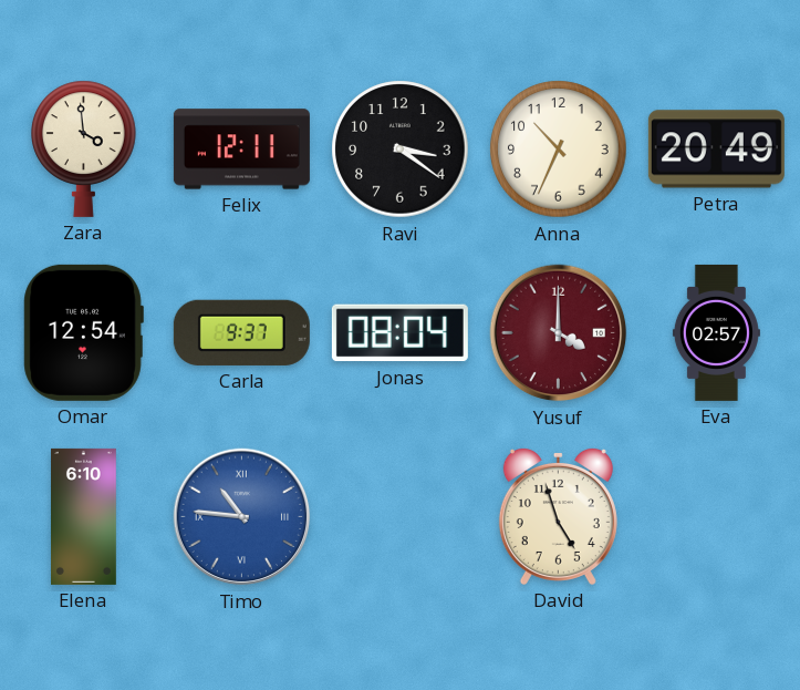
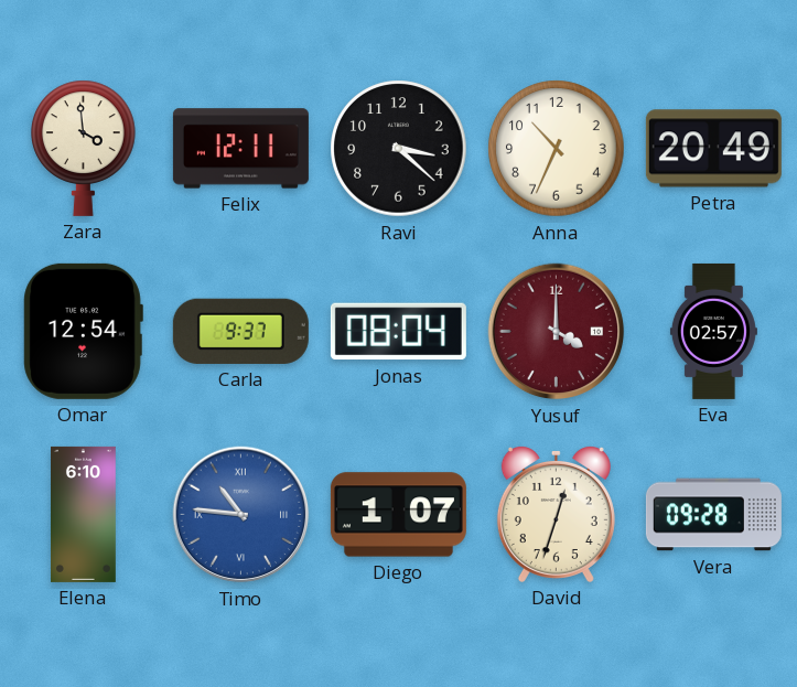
Ravi: 3:21 -> 3:22 (399, 149)
Diego: none -> 1:07 (398, 515)
David: 4:57 -> 12:33 (556, 514)
Vera: none -> 09:28 (713, 515)
